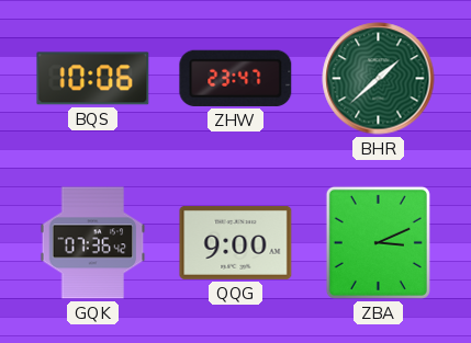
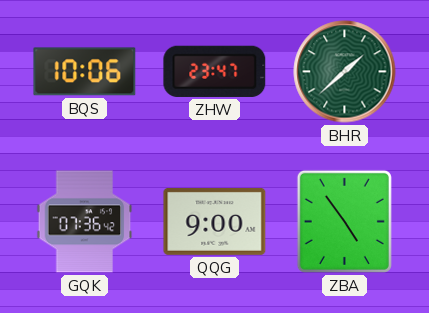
ZBA: 3:11 -> 4:54 (344, 221)
